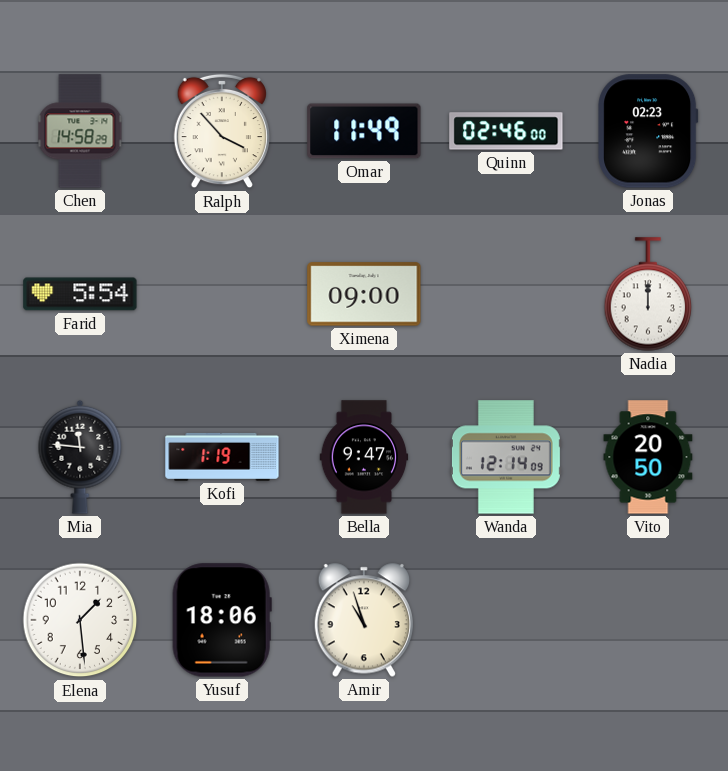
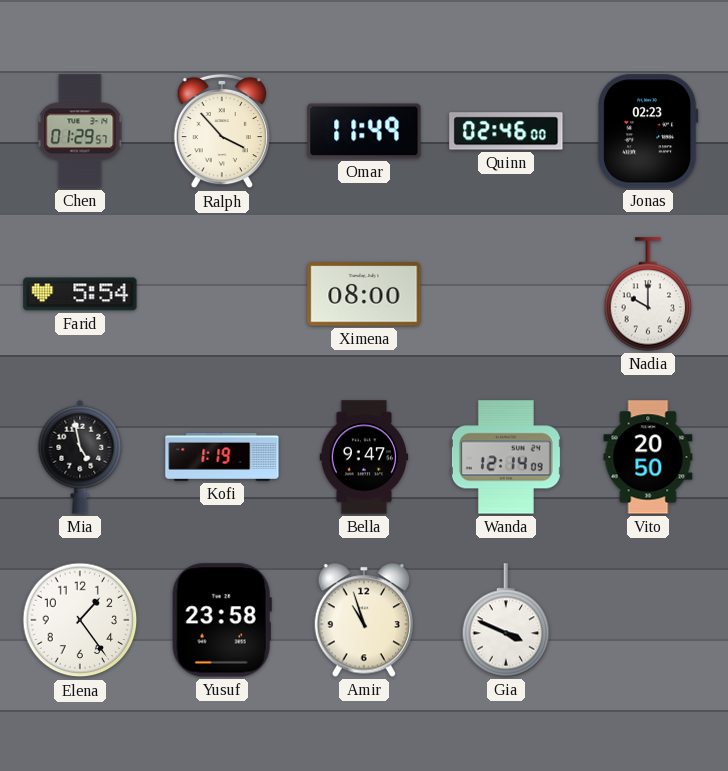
Chen: 14:58 -> 01:29 (80, 131)
Ximena: 09:00 -> 08:00 (364, 294)
Nadia: 12:00 -> 10:00 (648, 294)
Mia: 11:46 -> 4:58 (80, 457)
Elena: 1:29 -> 1:24 (80, 620)
Yusuf: 18:06 -> 23:58 (222, 620)
Gia: none -> 3:49 (506, 620)
